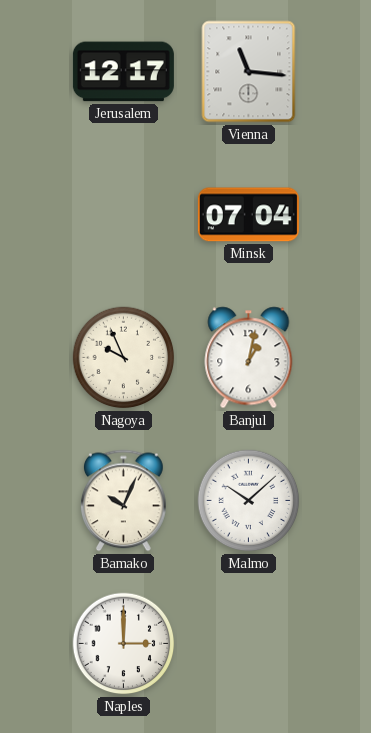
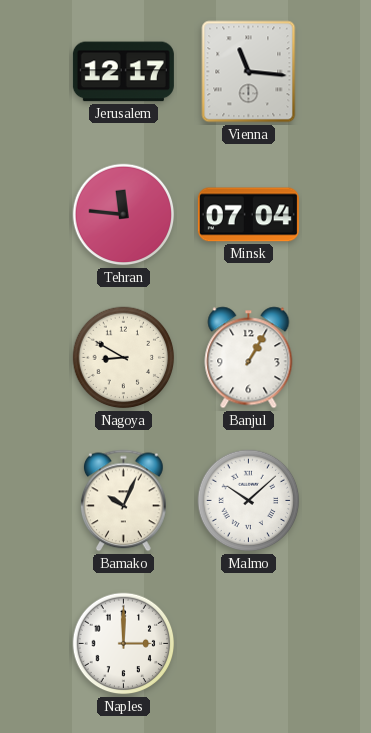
Tehran: none -> 11:46 (124, 215)
Nagoya: 9:56 -> 8:50 (124, 358)
Banjul: 1:02 -> 1:05 (249, 358)
